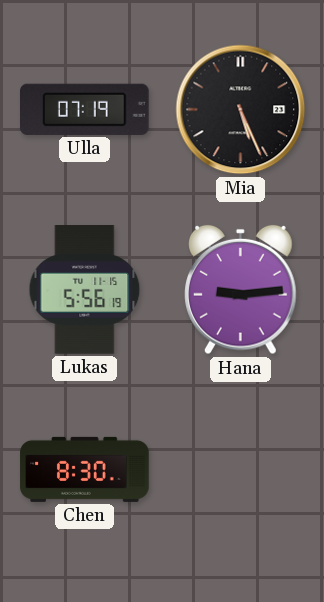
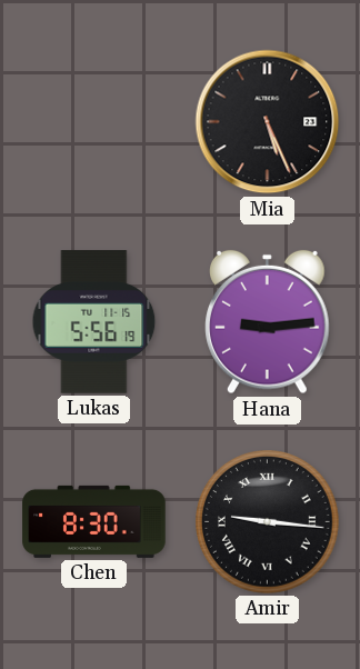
Ulla: 07:19 -> none (85, 109)
Amir: none -> 9:16 (268, 522)
